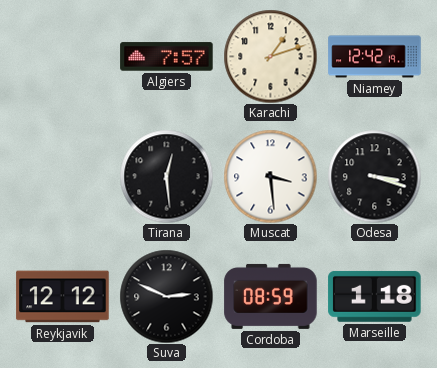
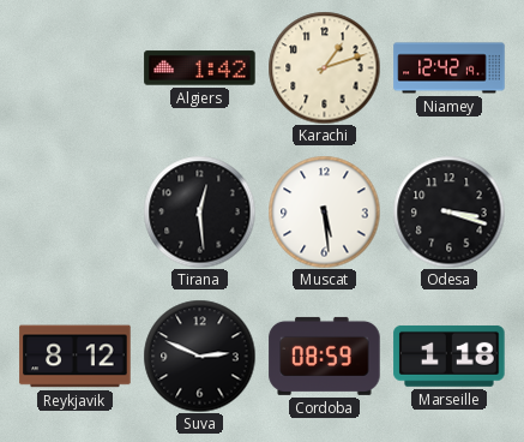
Algiers: 7:57 -> 1:42 (200, 68)
Muscat: 3:29 -> 5:29 (324, 211)
Reykjavik: 12:12 -> 8:12 (76, 357)
